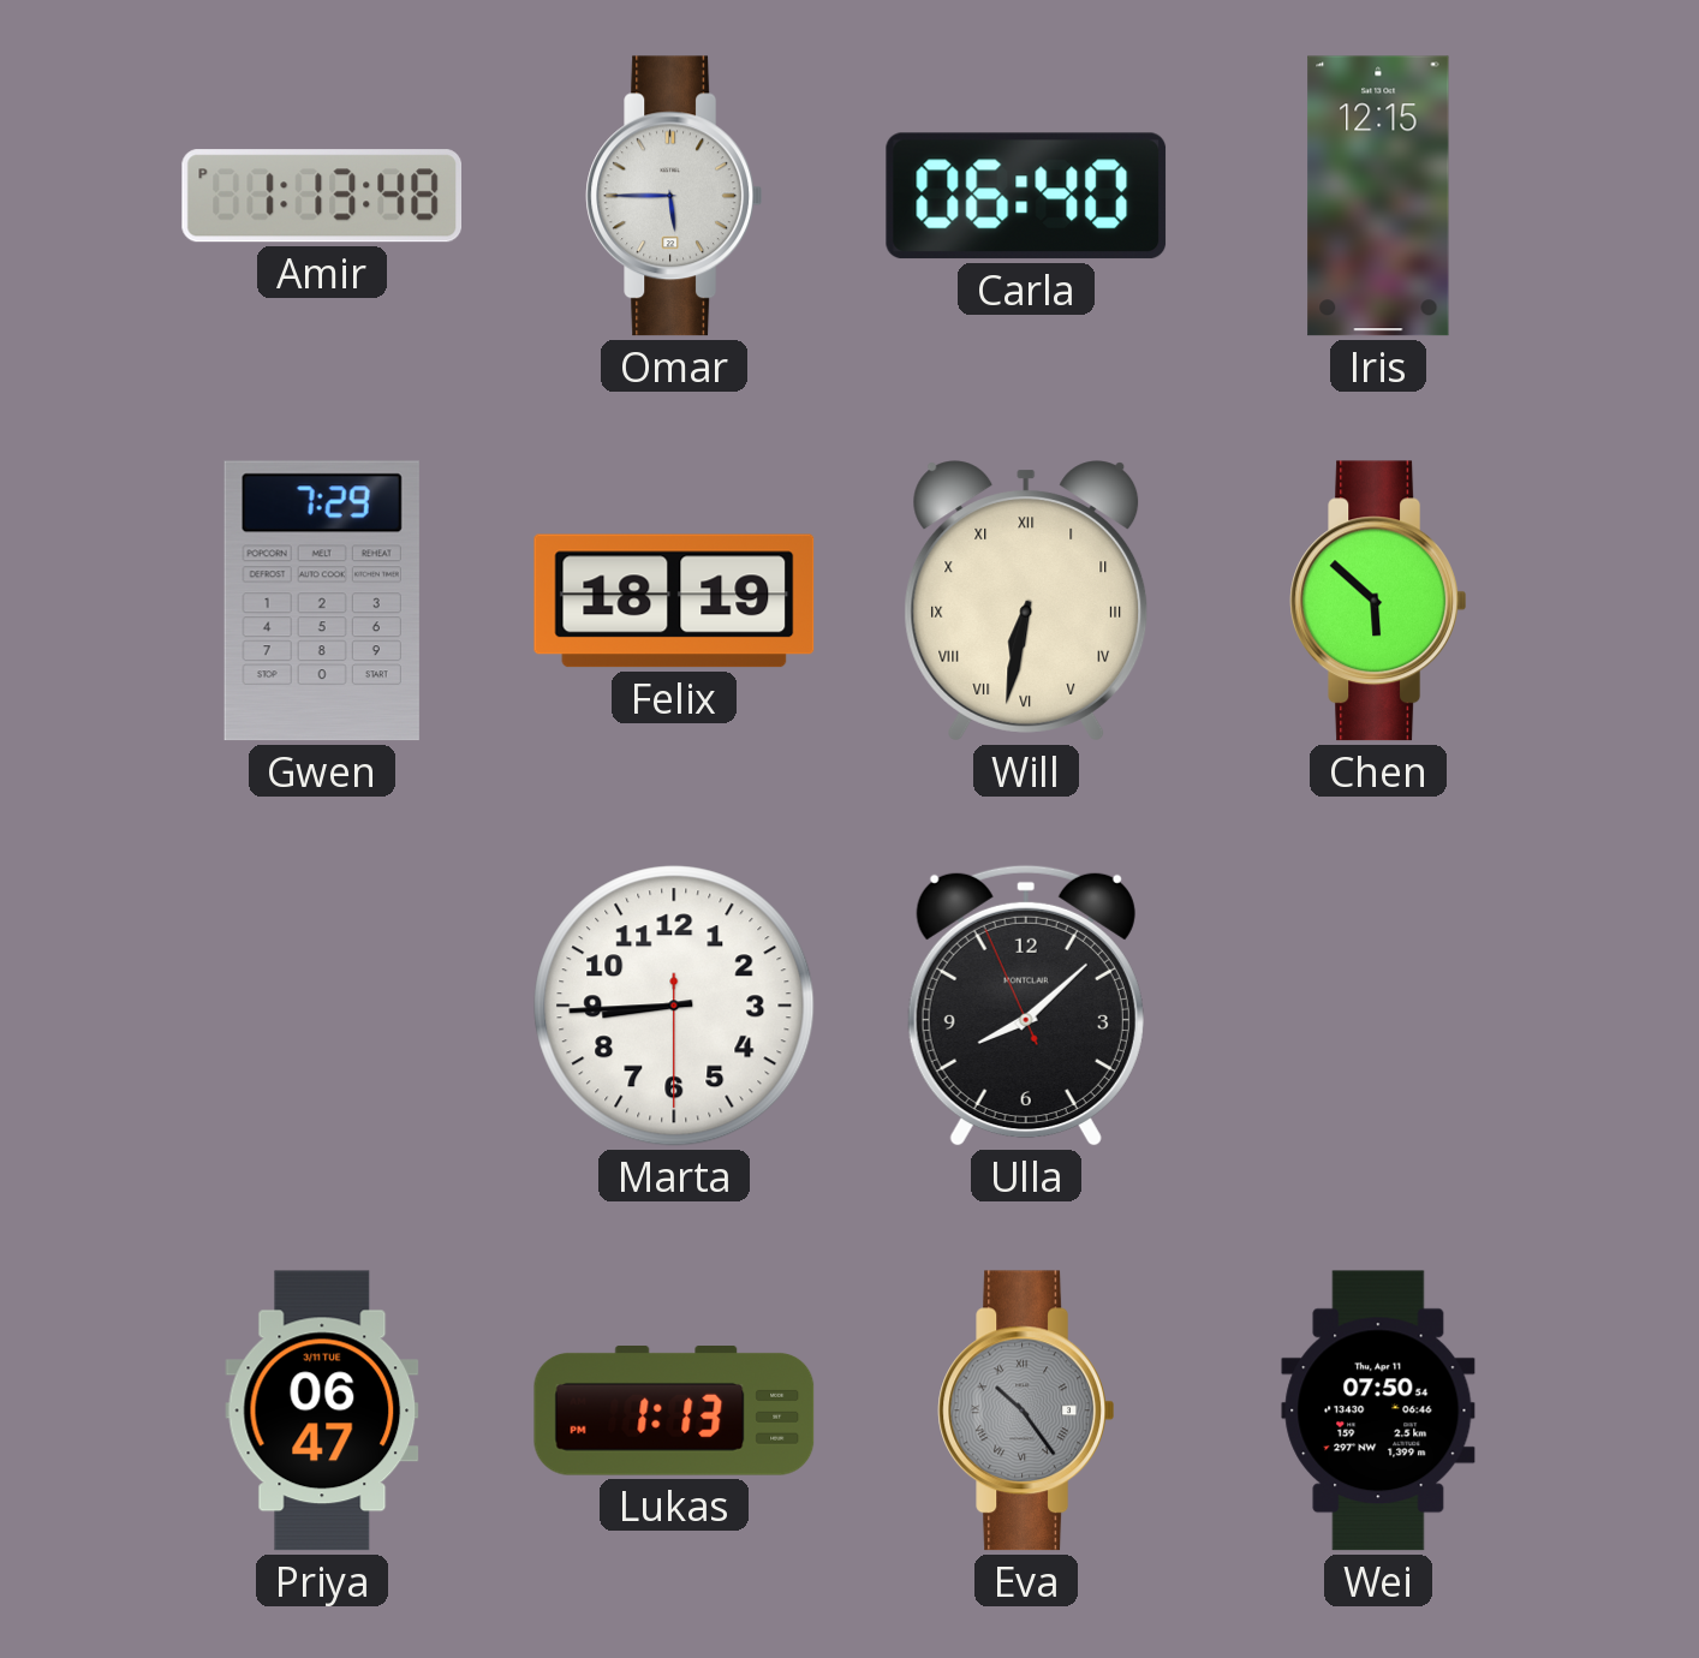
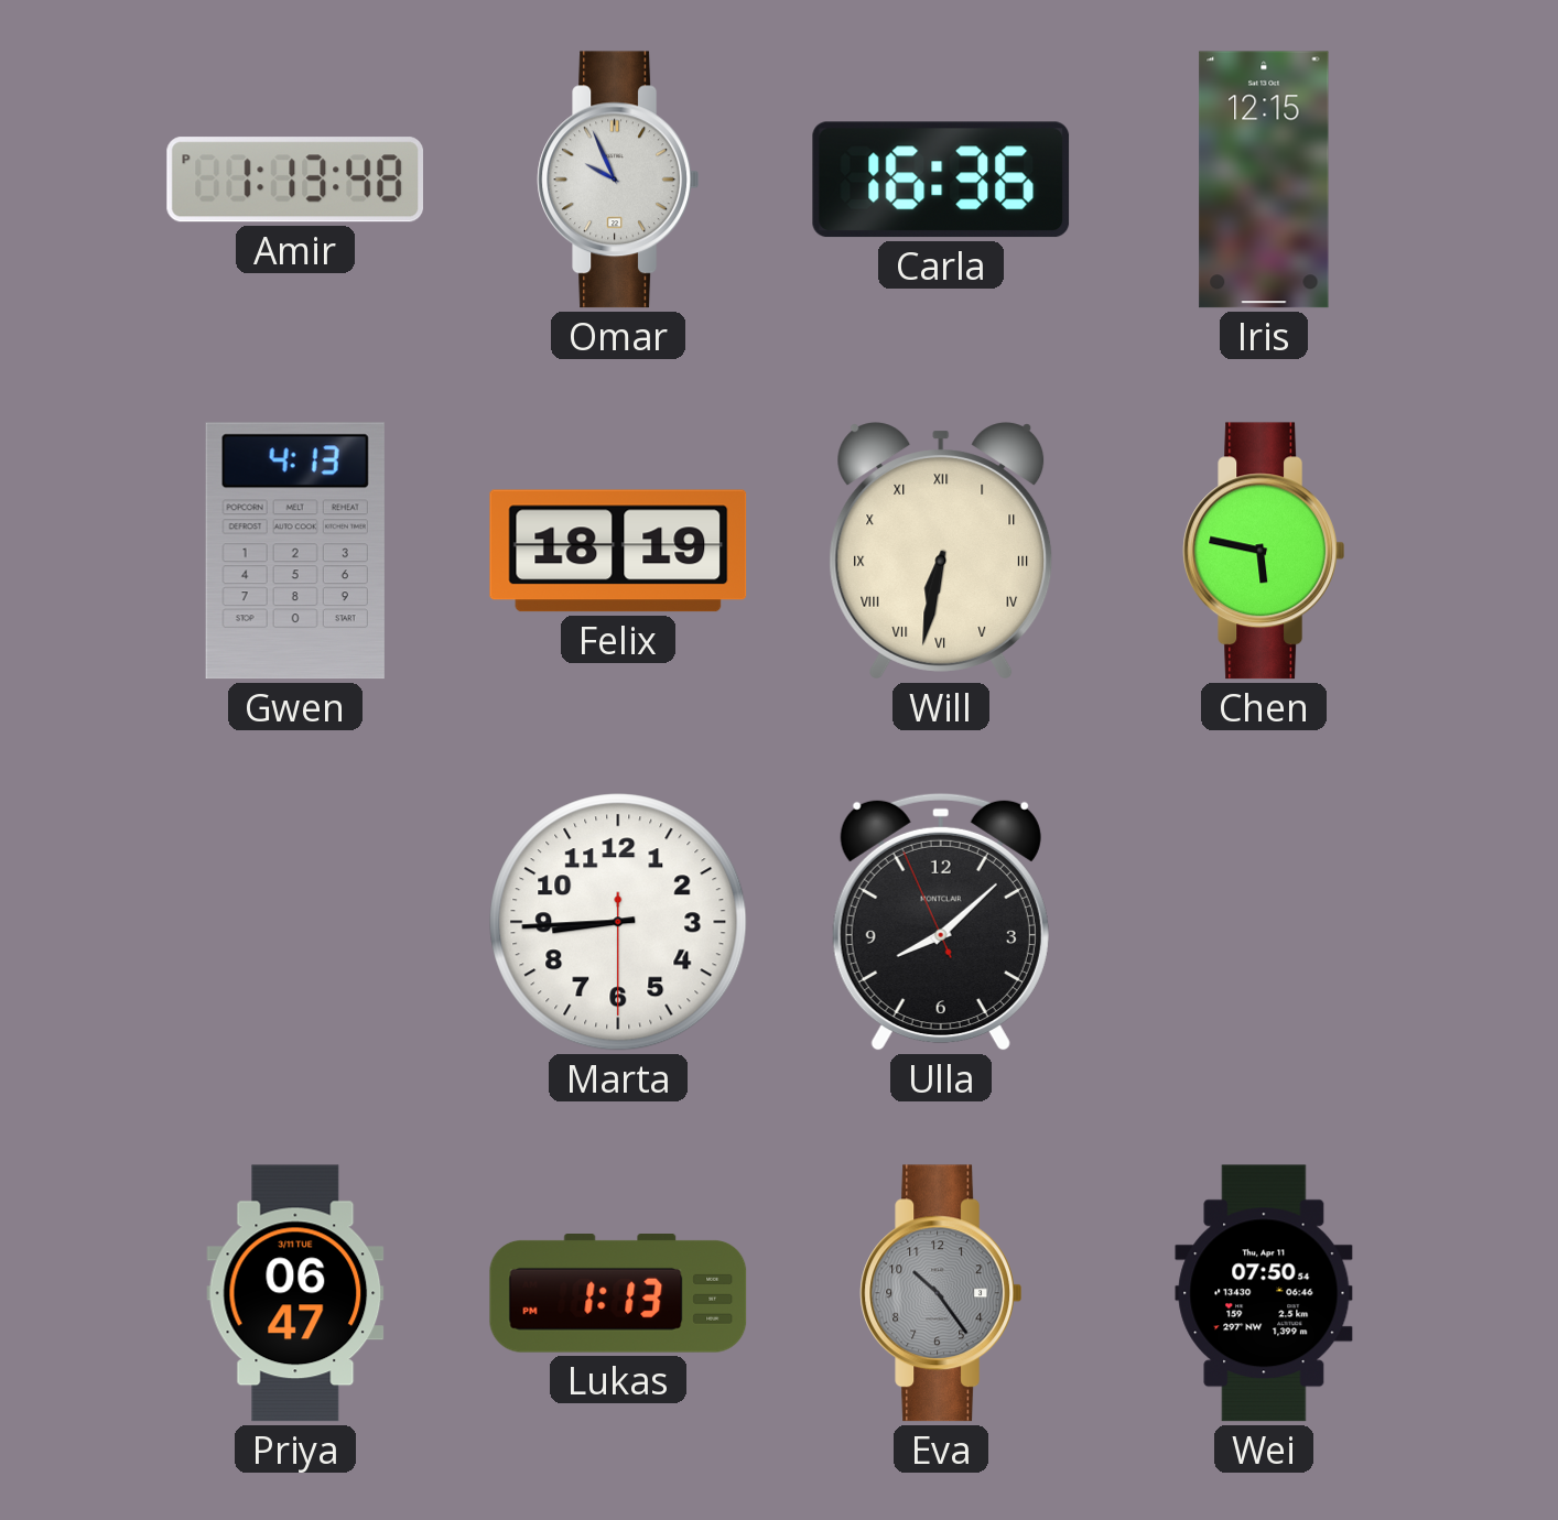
Omar: 5:45 -> 9:56 (617, 180)
Carla: 06:40 -> 16:36 (941, 180)
Gwen: 7:29 -> 4:13 (295, 551)
Chen: 5:52 -> 5:47 (1263, 551)
Eva numerals: Roman -> Arabic (940, 1293)
